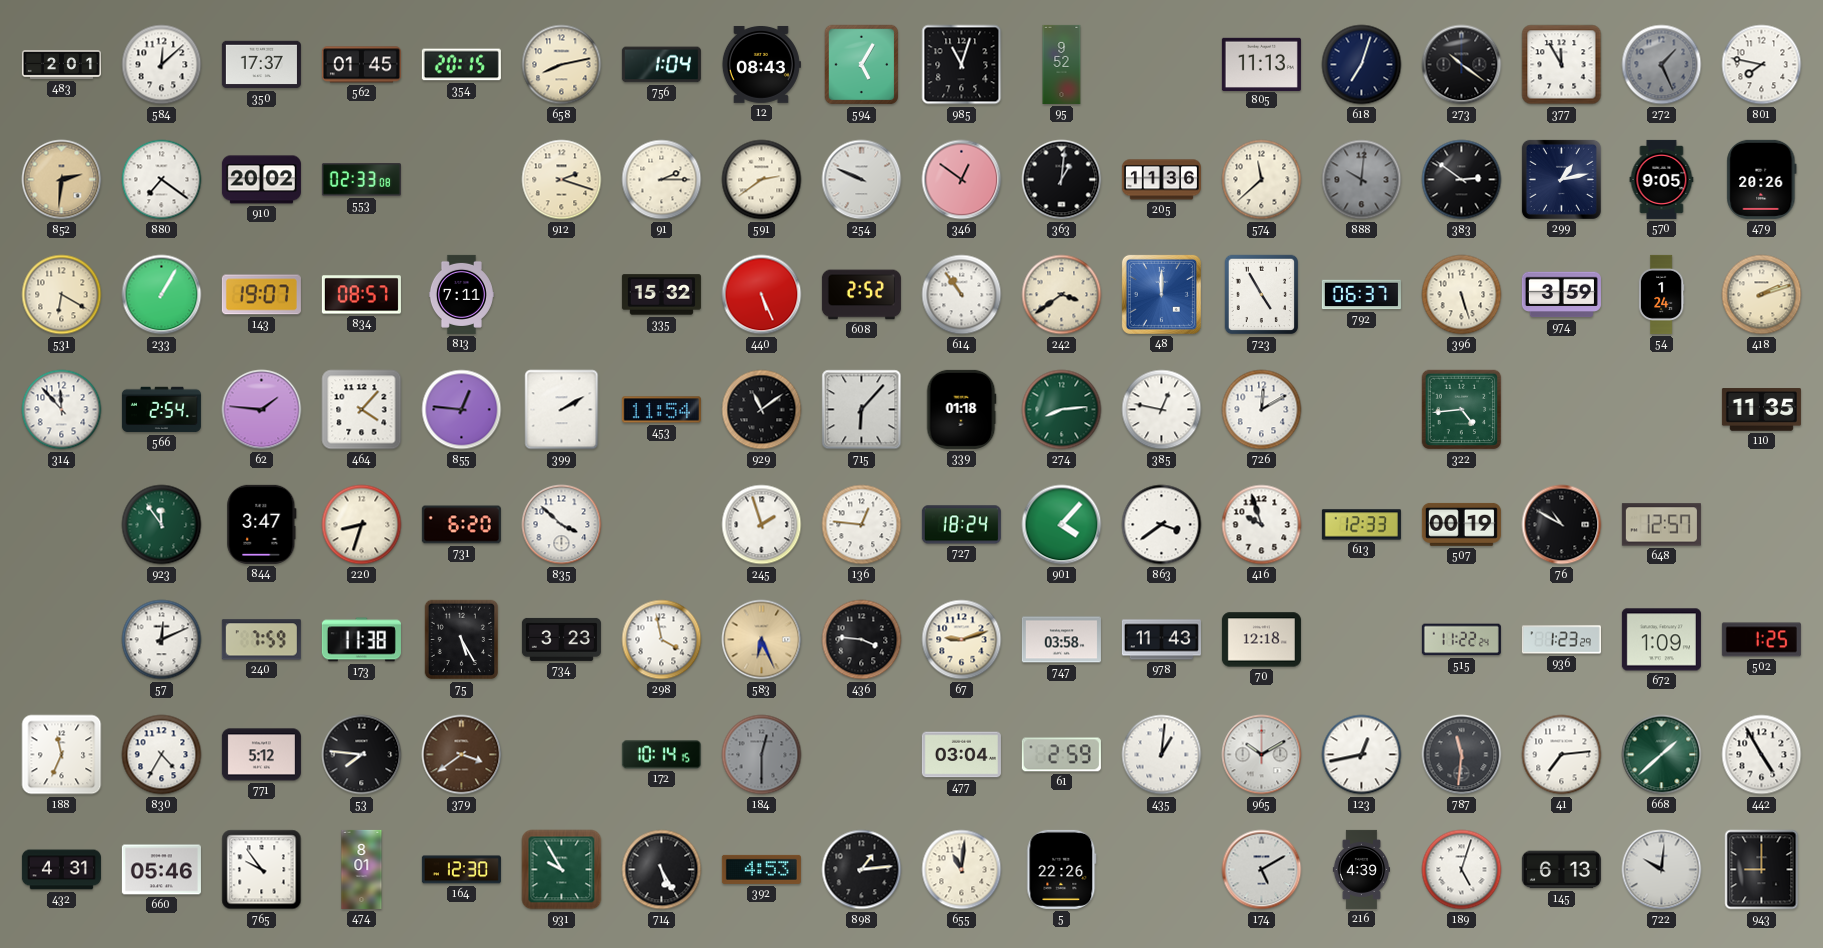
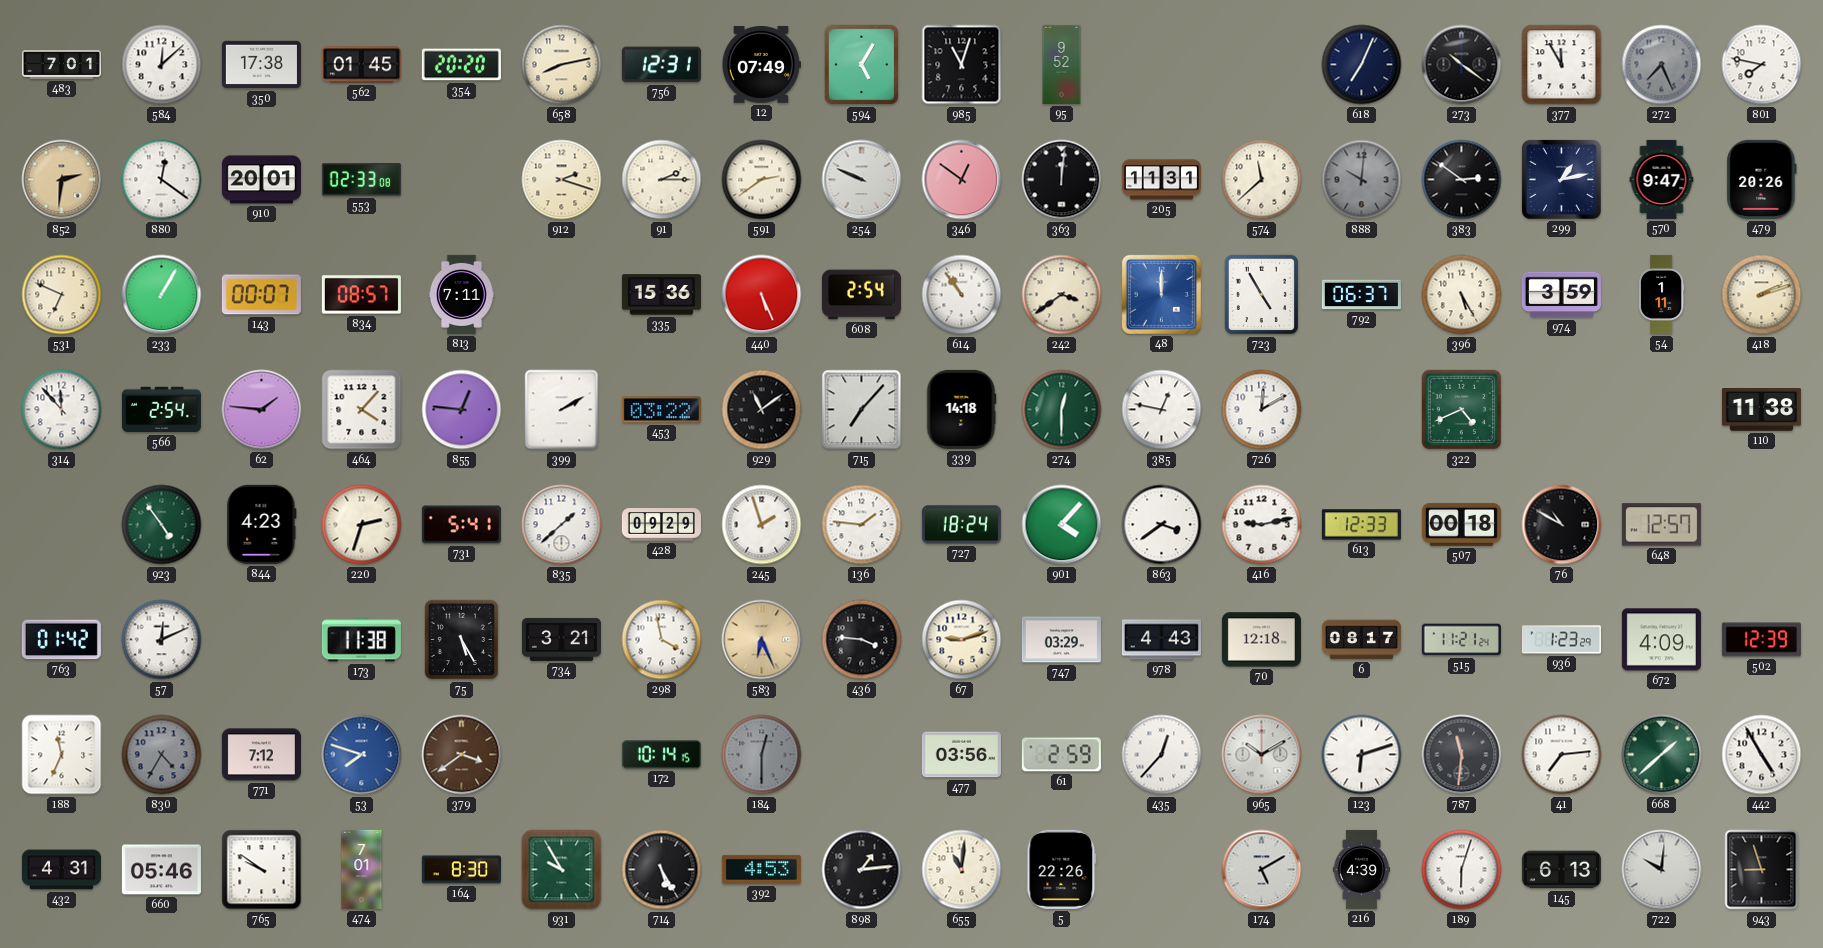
483: 2:01 -> 7:01 (61, 65)
350: 17:37 -> 17:38 (261, 65)
354: 20:15 -> 20:20 (461, 65)
756: 1:04 -> 12:31 (661, 65)
12: 08:43 -> 07:49 (761, 64)
805: 11:13 -> none (1261, 64)
618: 7:03 -> 7:04 (1362, 65)
272: 1:26 -> 7:26 (1662, 65)
880: 7:21 -> 12:21 (162, 180)
910: 20:02 -> 20:01 (261, 180)
363: 1:01 -> 12:01 (1062, 180)
205: 11:36 -> 11:31 (1161, 180)
570: 9:05 -> 9:47 (1662, 179)
531: 6:20 -> 6:49 (62, 295)
143: 19:07 -> 00:07 (261, 295)
335: 15:32 -> 15:36 (661, 295)
608: 2:52 -> 2:54 (861, 295)
396: 5:27 -> 5:25 (1462, 295)
54: 1:24 -> 1:11 (1661, 294)
453: 11:54 -> 03:22 (661, 410)
715: 6:07 -> 7:07 (862, 410)
339: 01:18 -> 14:18 (961, 409)
274: 8:14 -> 12:30 (1062, 410)
322: 4:44 -> 4:41 (1462, 410)
110: 11:35 -> 11:38 (1761, 410)
923: 11:54 -> 4:54 (162, 525)
844: 3:47 -> 4:23 (262, 524)
220: 8:33 -> 2:33 (362, 525)
731: 6:20 -> 5:41 (461, 525)
835: 3:52 -> 1:38 (562, 525)
428: none -> 09:29 (661, 525)
136: 12:46 -> 1:46 (862, 525)
416: 9:57 -> 9:13 (1262, 525)
507: 00:19 -> 00:18 (1461, 524)
763: none -> 01:42 (61, 640)
240: 7:59 -> none (261, 640)
734: 3:23 -> 3:21 (561, 639)
747: 03:58 -> 03:29 (1061, 640)
978: 11:43 -> 4:43 (1161, 640)
6: none -> 08:17 (1361, 640)
515: 11:22 -> 11:21 (1461, 640)
672: 1:09 -> 4:09 (1661, 640)
502: 1:25 -> 12:39 (1761, 640)
830 dial: white -> grey (162, 755)
771: 5:12 -> 7:12 (261, 755)
53: 7:46 -> 7:48 (362, 755)
53 dial: black -> blue (362, 755)
477: 03:04 -> 03:56 (961, 755)
435: 1:01 -> 12:37 (1162, 755)
123: 12:43 -> 6:12 (1362, 755)
765: 9:54 -> 9:51 (262, 870)
474: 8:01 -> 7:01 (362, 869)
164: 12:30 -> 8:30 (461, 870)
189: 5:03 -> 6:03 (1462, 870)
943: 9:00 -> 8:57 (1762, 870)
